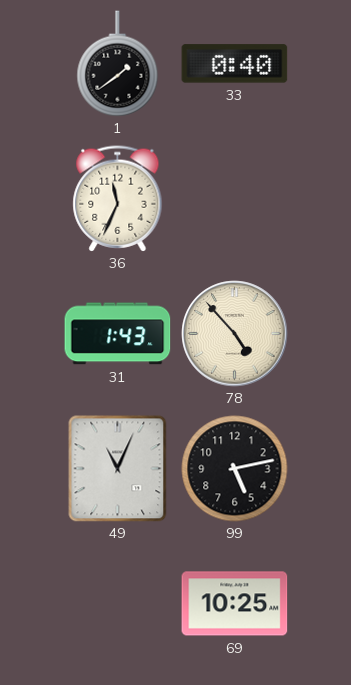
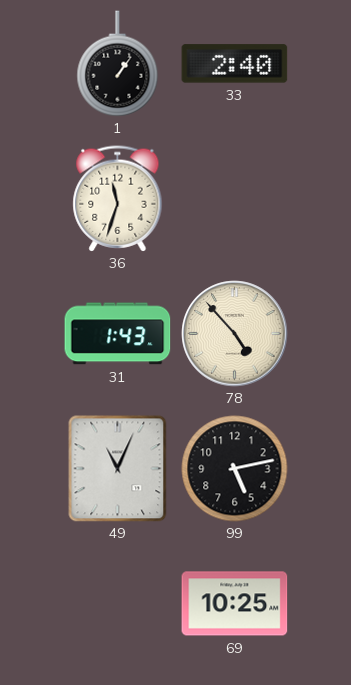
1: 1:39 -> 1:06 (118, 64)
33: 0:40 -> 2:40 (235, 64)
36: 11:34 -> 11:33 (118, 199)
